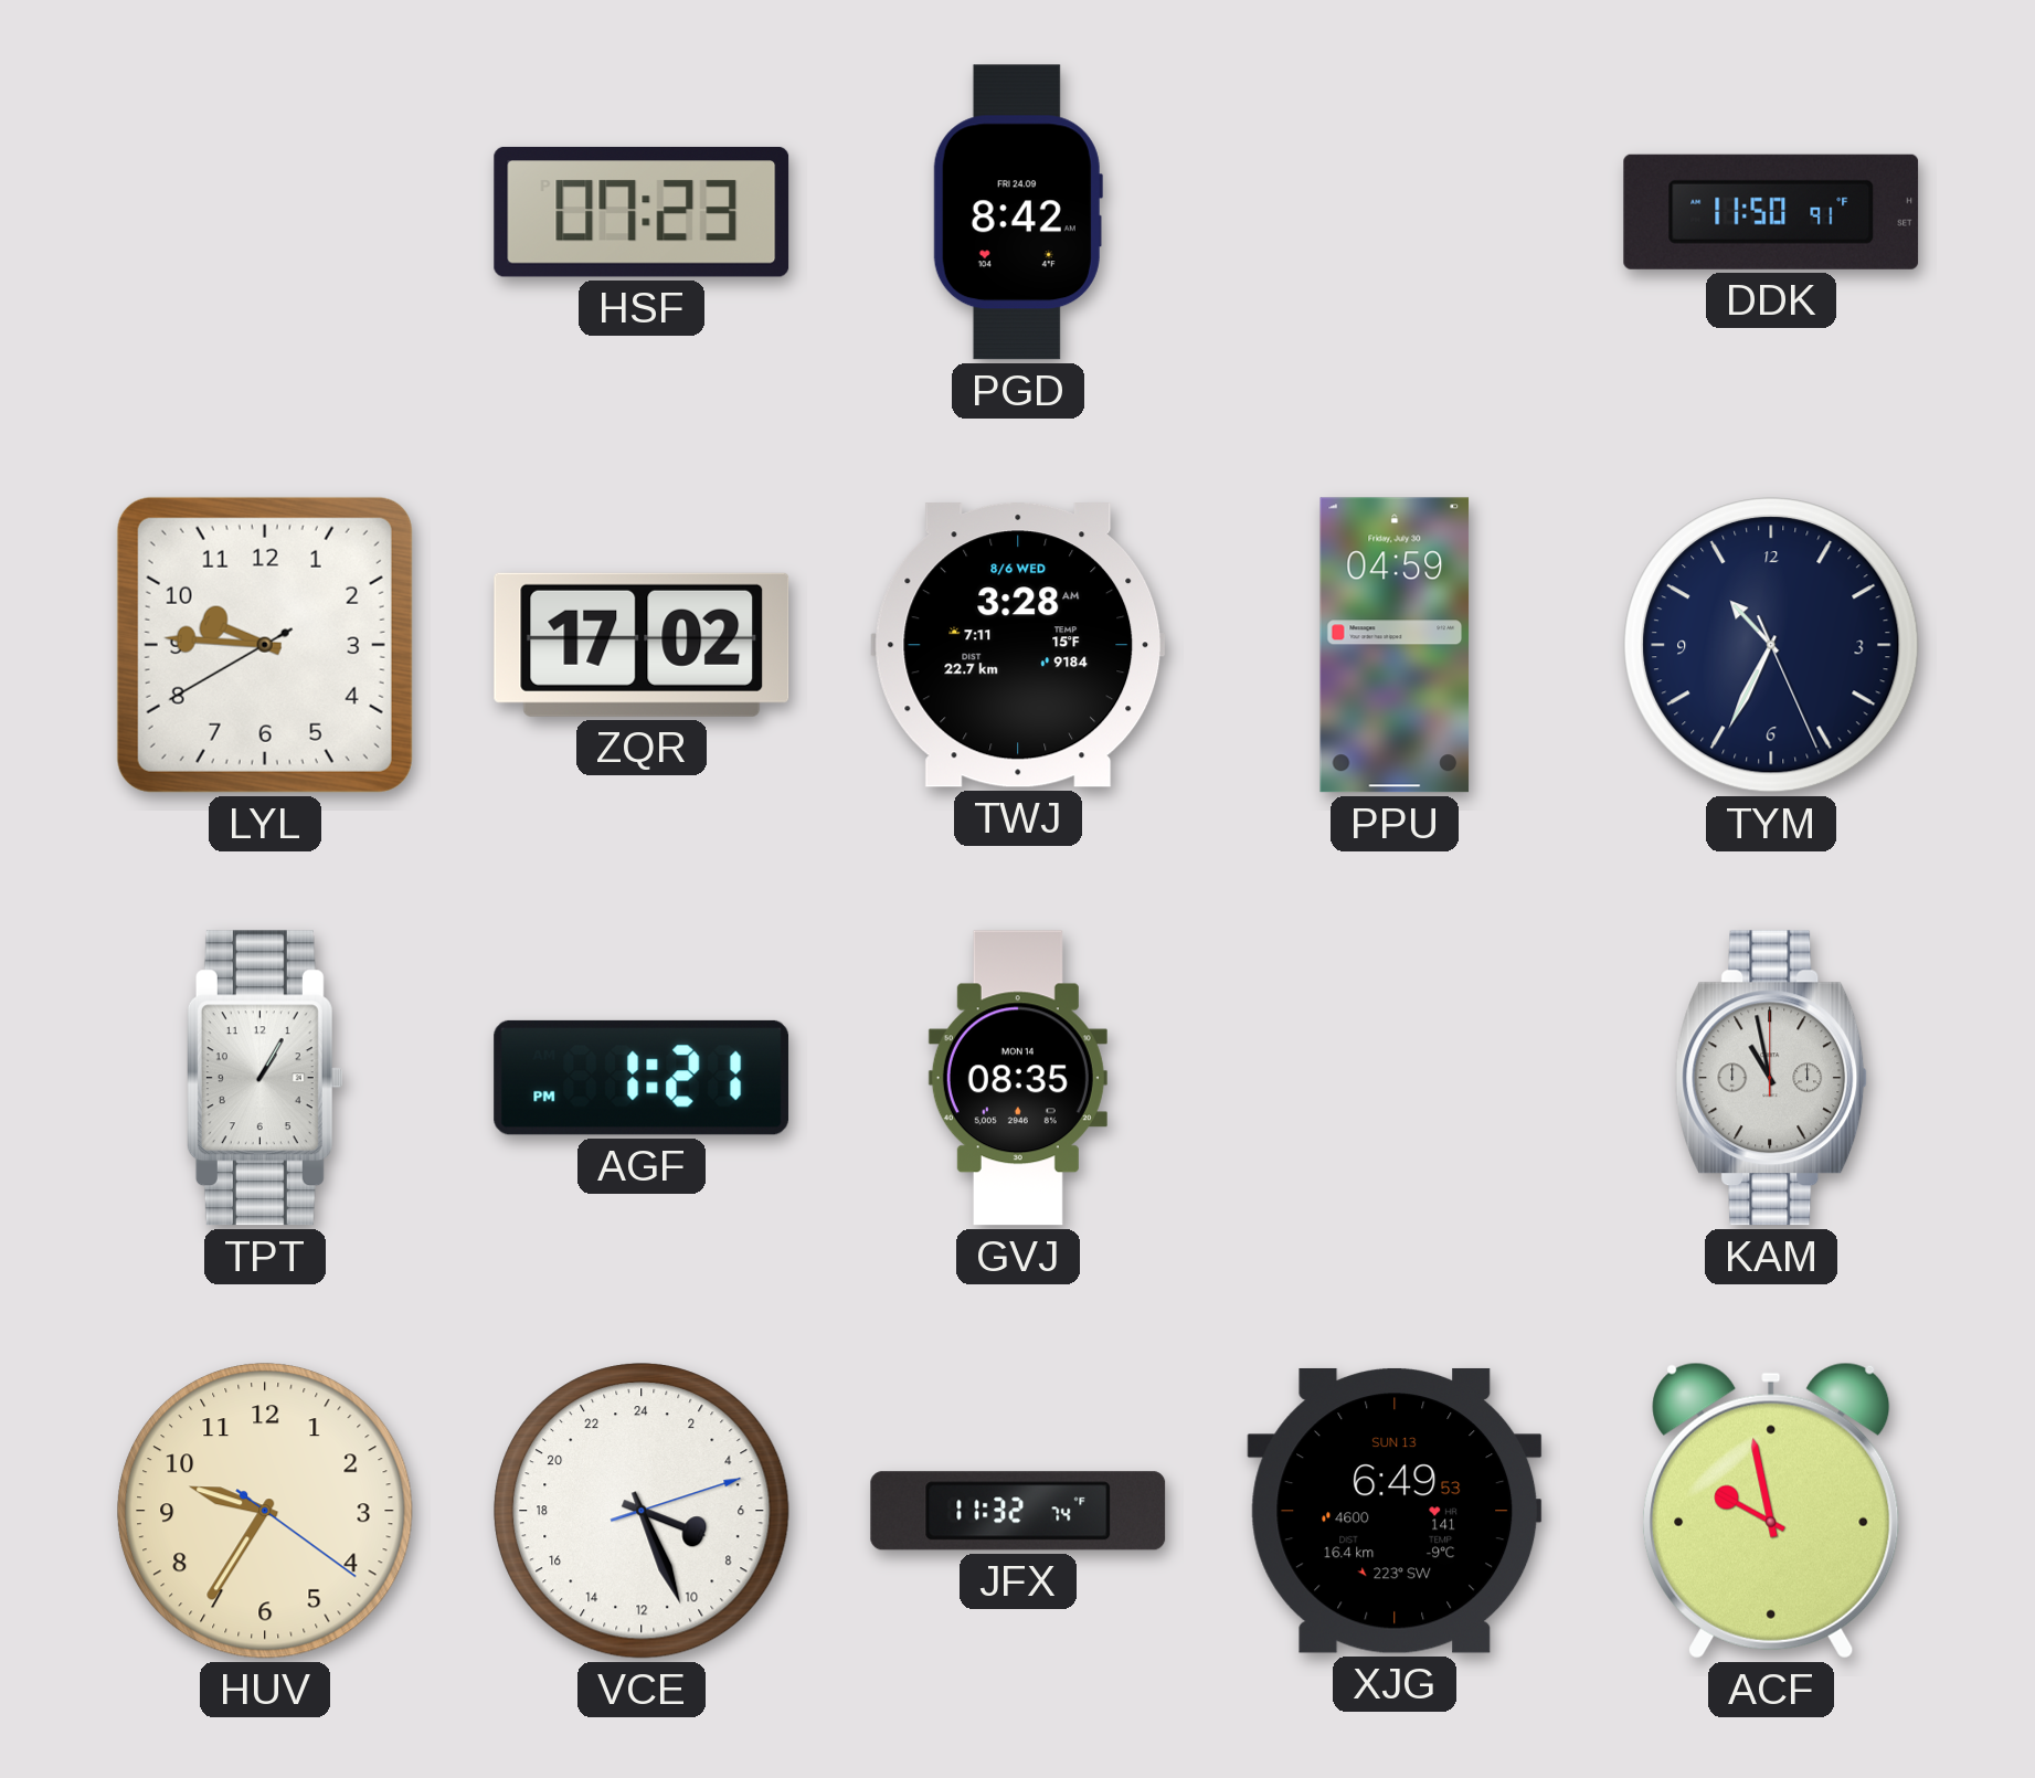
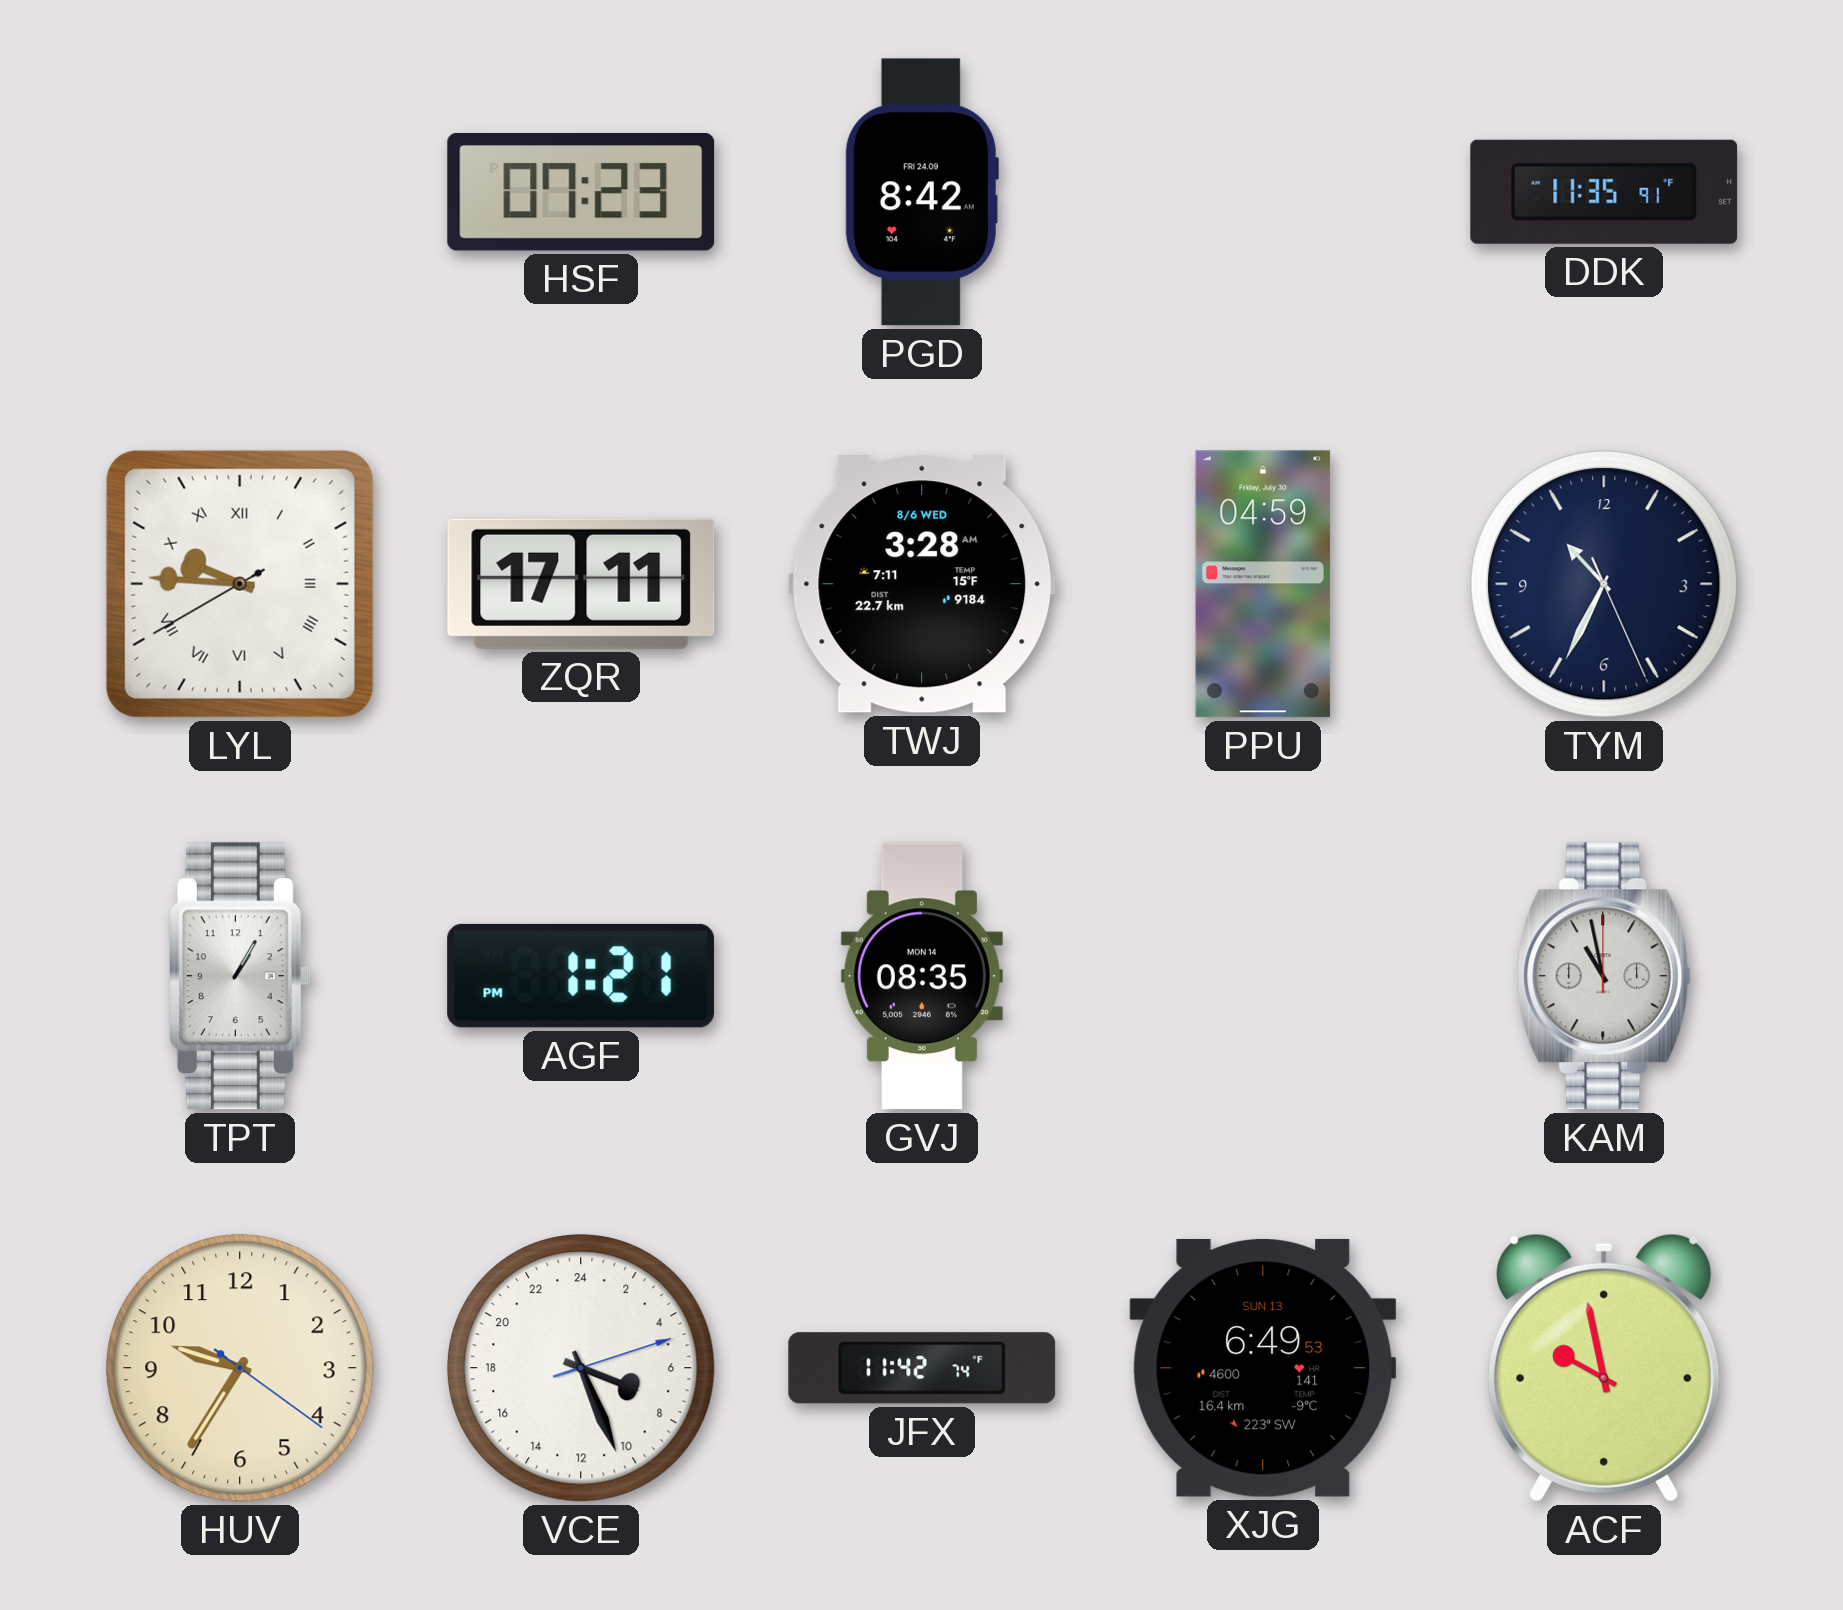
DDK: 11:50 -> 11:35 (1604, 192)
LYL numerals: Arabic -> Roman (240, 584)
ZQR: 17:02 -> 17:11 (581, 584)
JFX: 11:32 -> 11:42 (922, 1368)
